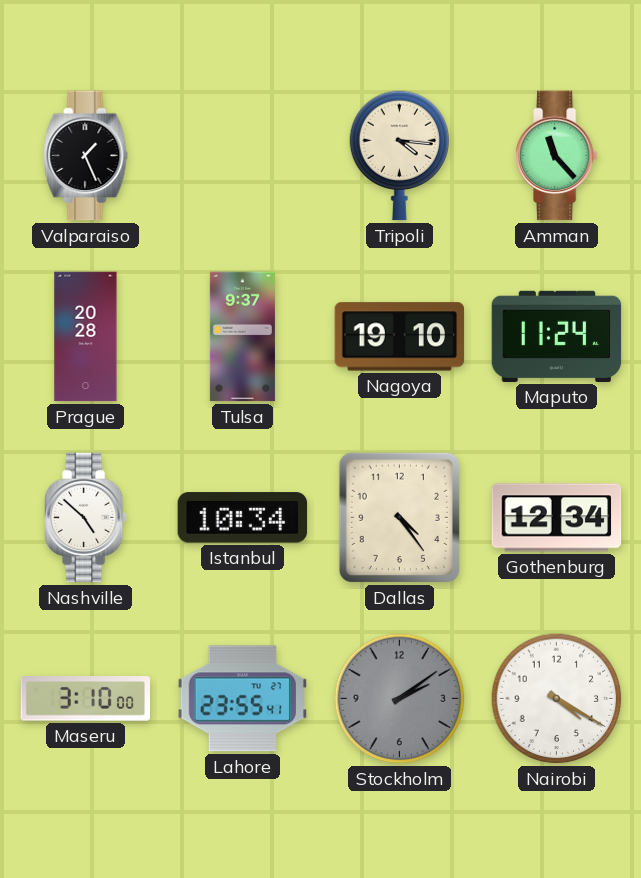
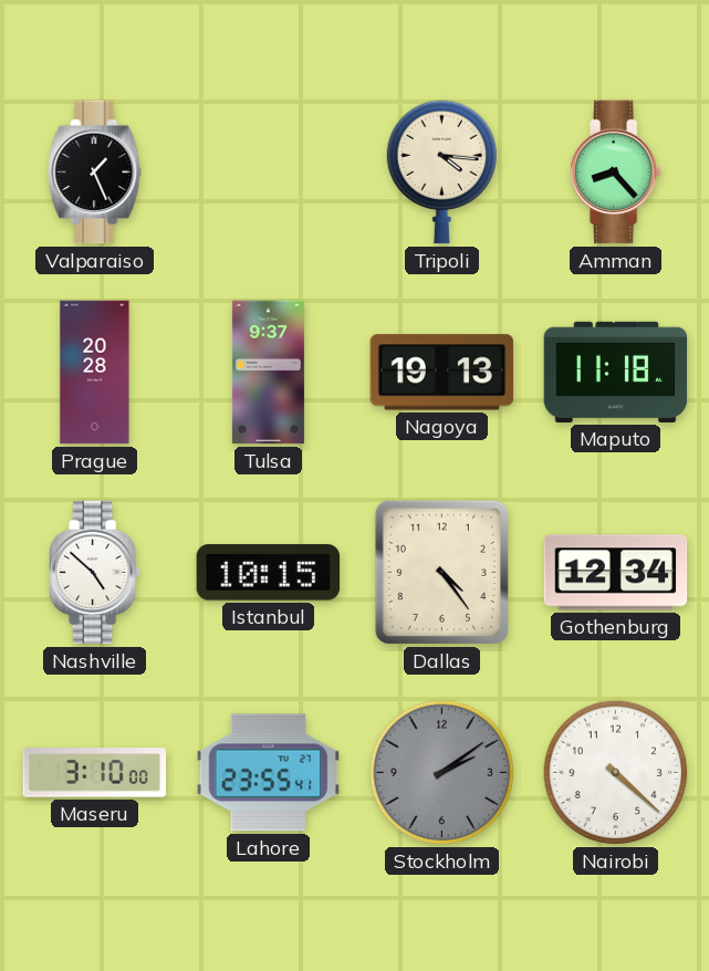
Amman: 11:23 -> 8:23 (616, 173)
Nagoya: 19:10 -> 19:13 (442, 373)
Maputo: 11:24 -> 11:18 (616, 372)
Istanbul: 10:34 -> 10:15 (269, 573)
Nairobi: 4:20 -> 4:22 (616, 773)
